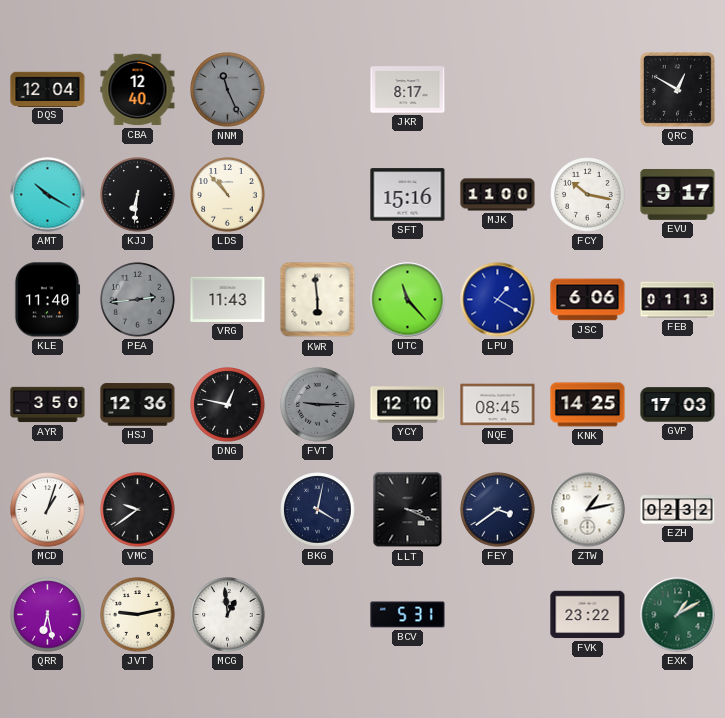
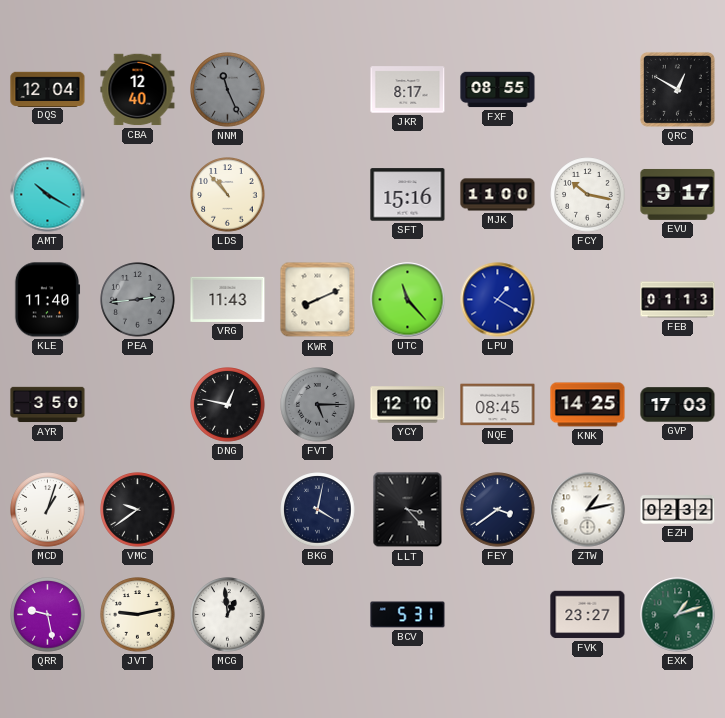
FXF: none -> 08:55 (498, 90)
KJJ: 6:31 -> none (138, 195)
KWR: 5:59 -> 8:11 (318, 300)
JSC: 6:06 -> none (588, 300)
HSJ: 12:36 -> none (138, 405)
FVT: 9:15 -> 5:15 (318, 405)
LLT: 3:19 -> 3:23 (408, 510)
QRR: 6:28 -> 9:28 (48, 615)
FVK: 23:22 -> 23:27 (588, 615)
EXK: 1:10 -> 1:12 (678, 615)
